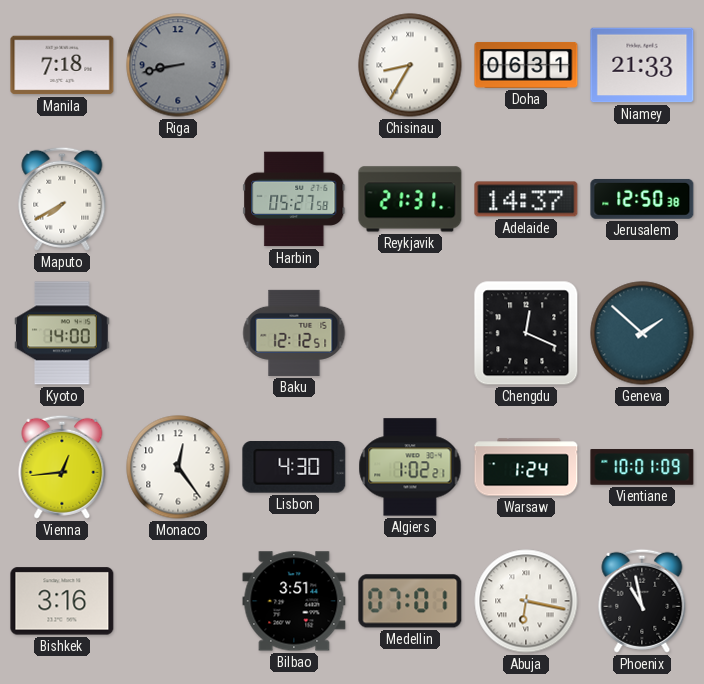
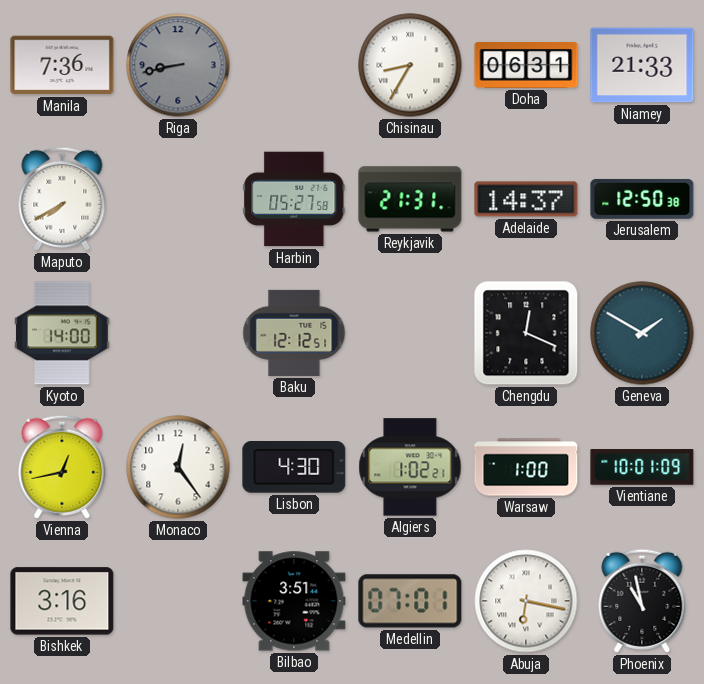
Manila: 7:18 -> 7:36 (62, 65)
Geneva: 1:52 -> 1:50 (642, 333)
Vienna: 12:44 -> 12:43 (62, 467)
Warsaw: 1:24 -> 1:00 (526, 467)
